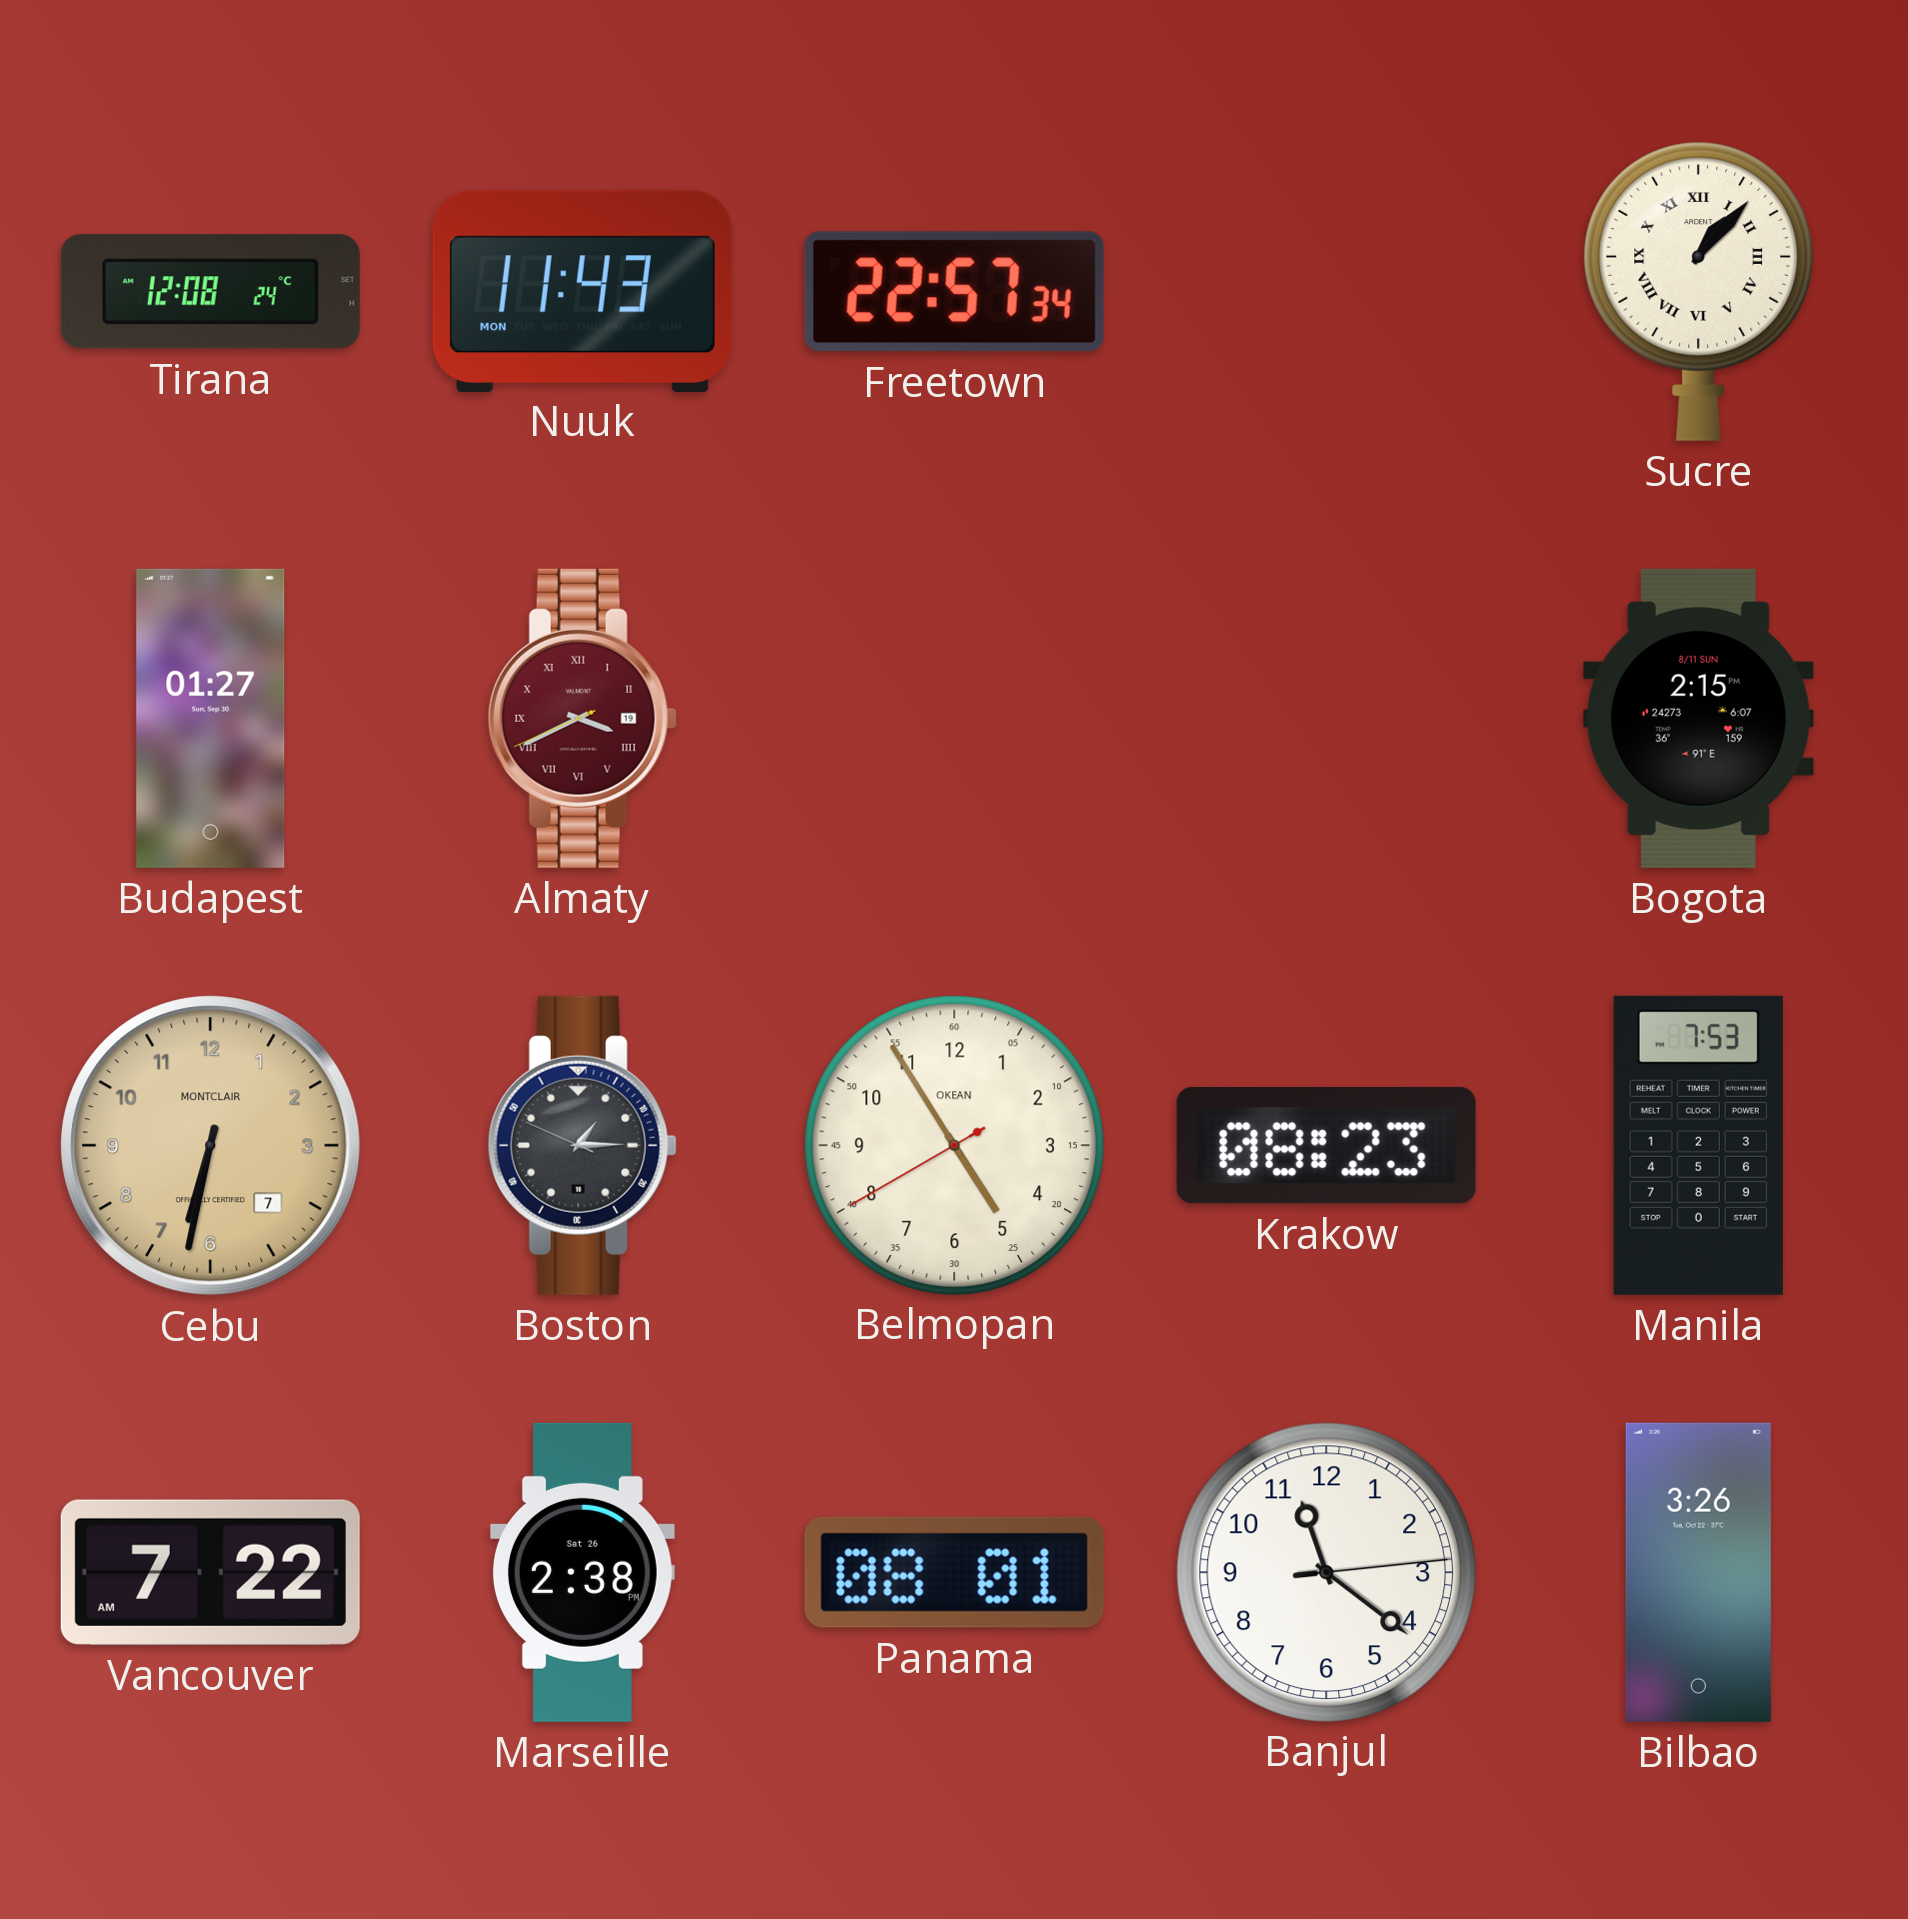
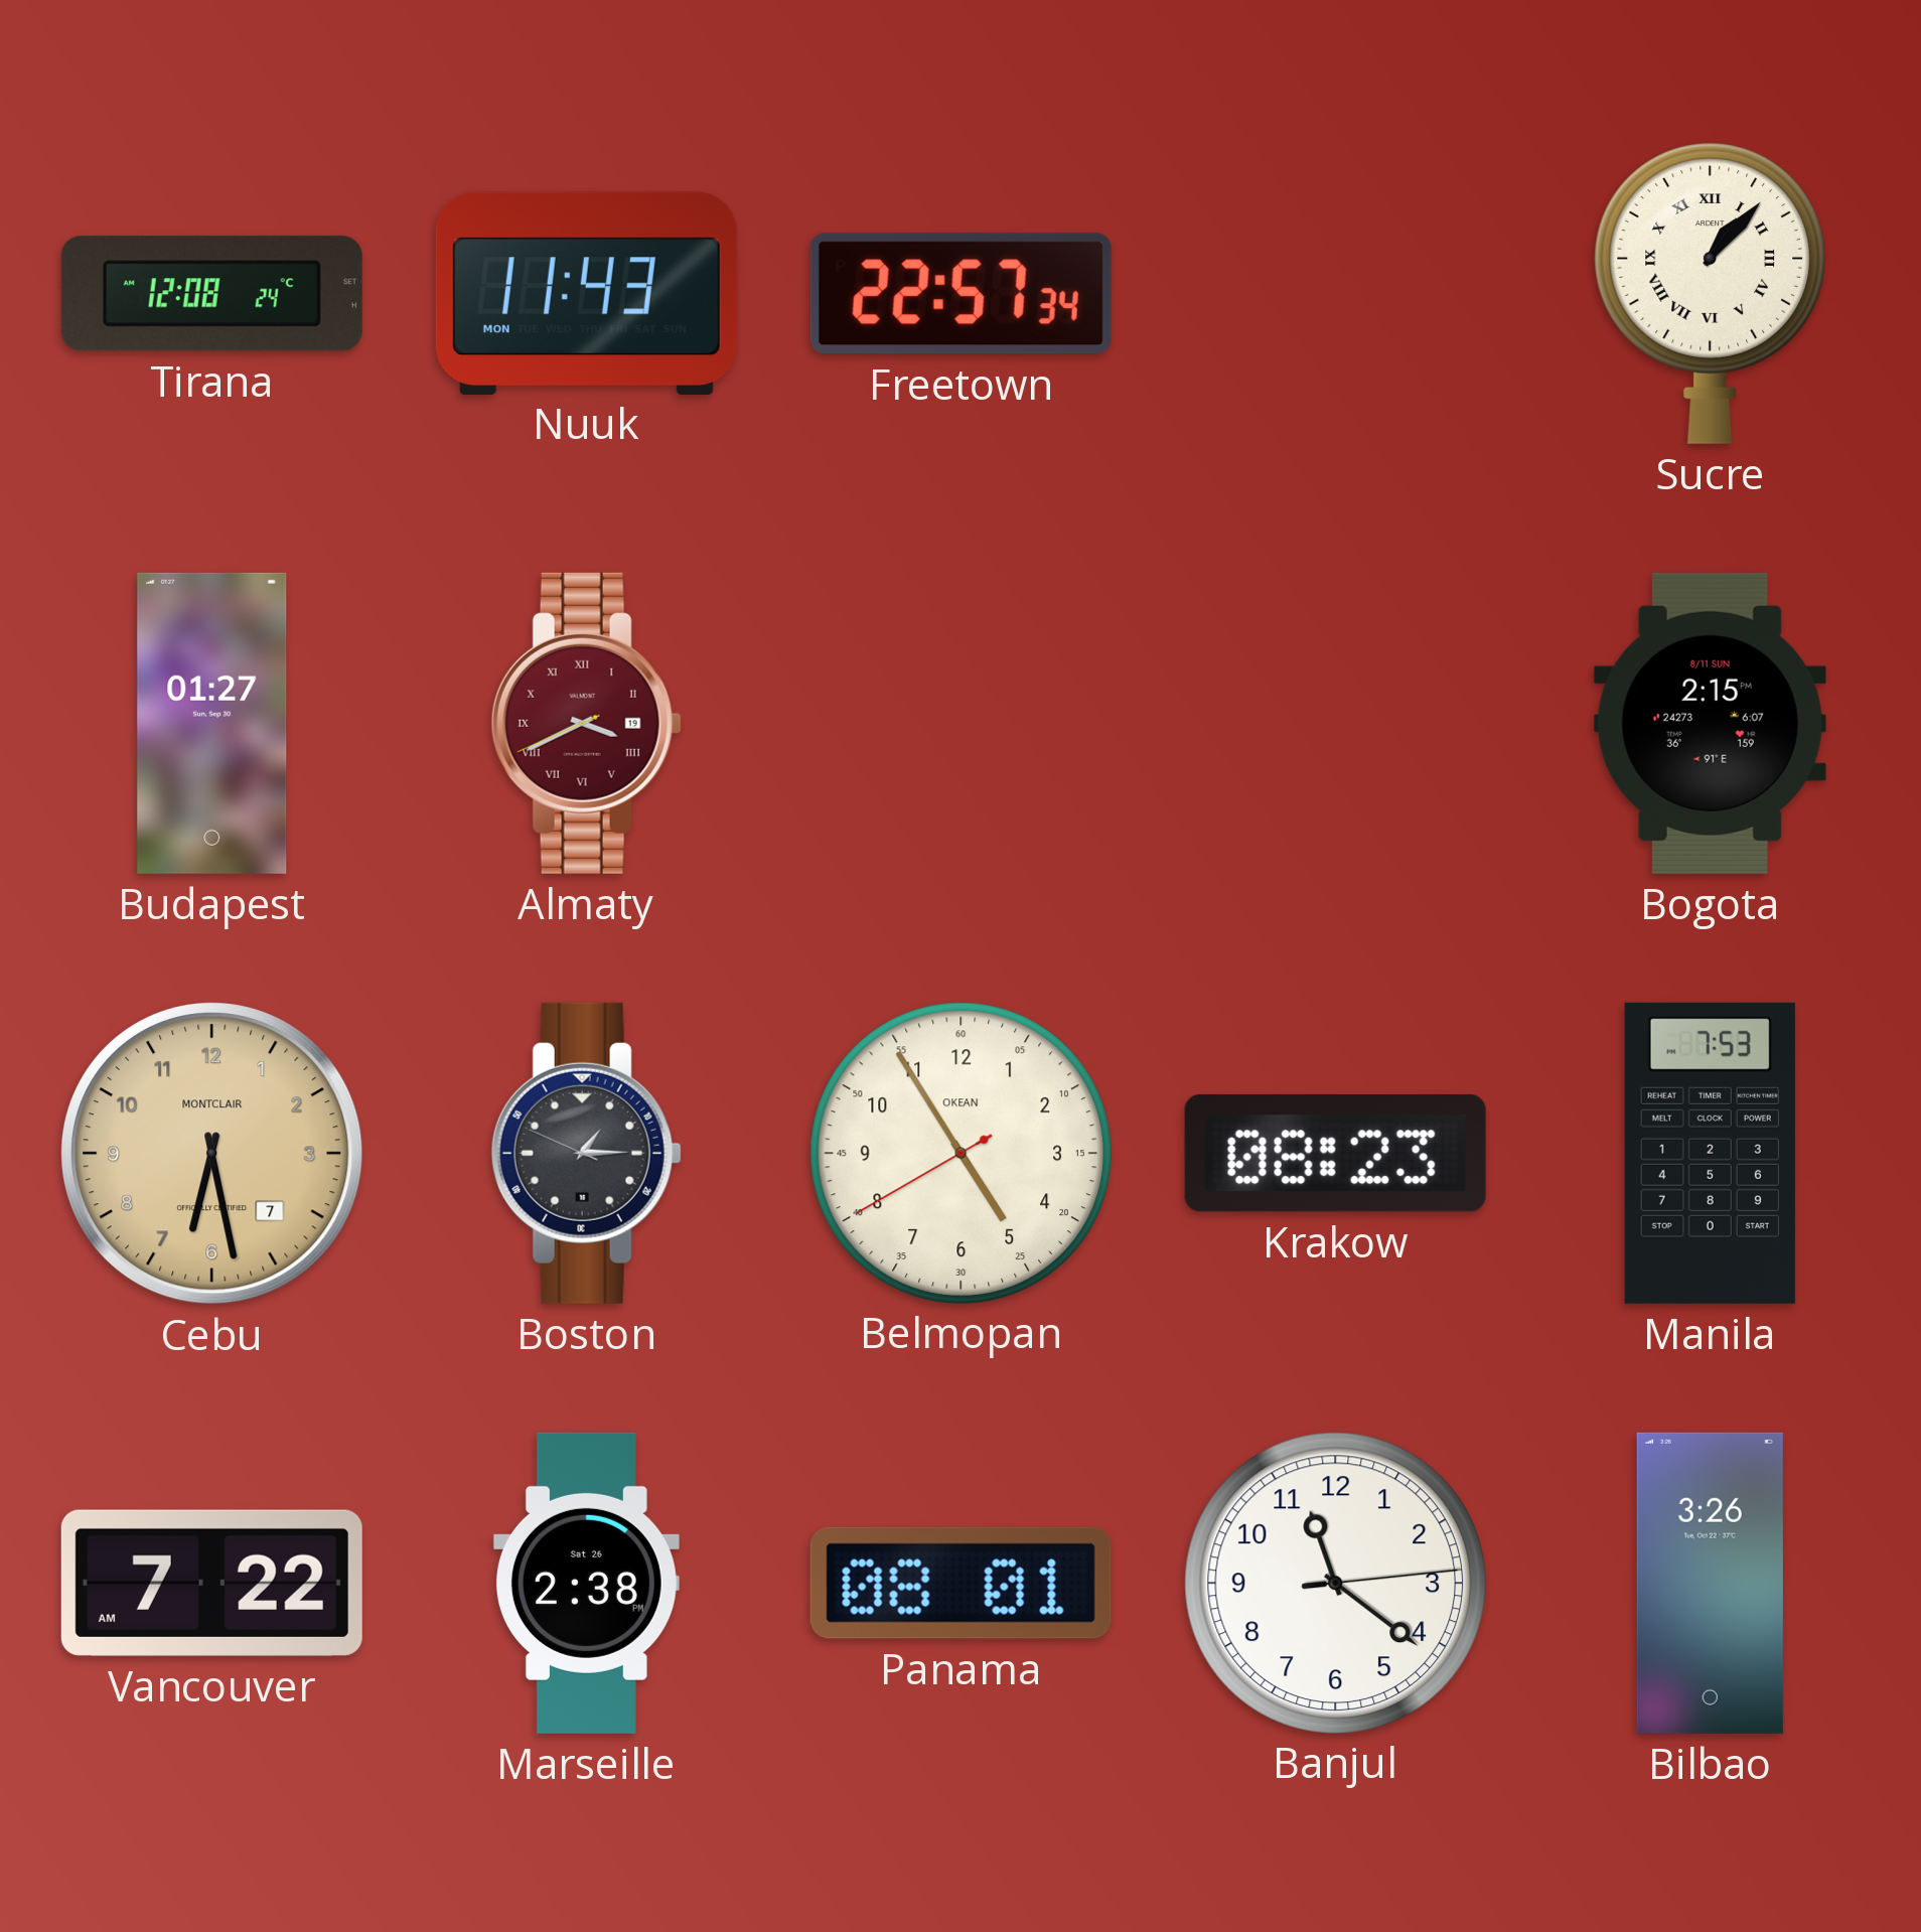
Cebu: 6:32 -> 6:28 (212, 1154)
